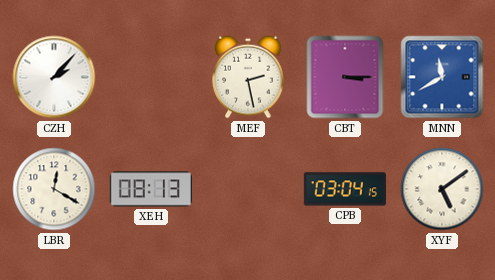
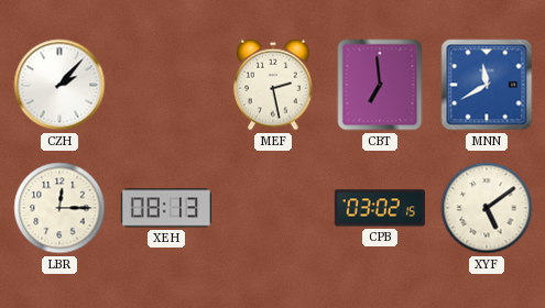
CBT: 3:15 -> 6:59 (380, 85)
LBR: 12:20 -> 12:15 (59, 208)
CPB: 03:04 -> 03:02 (380, 208)
